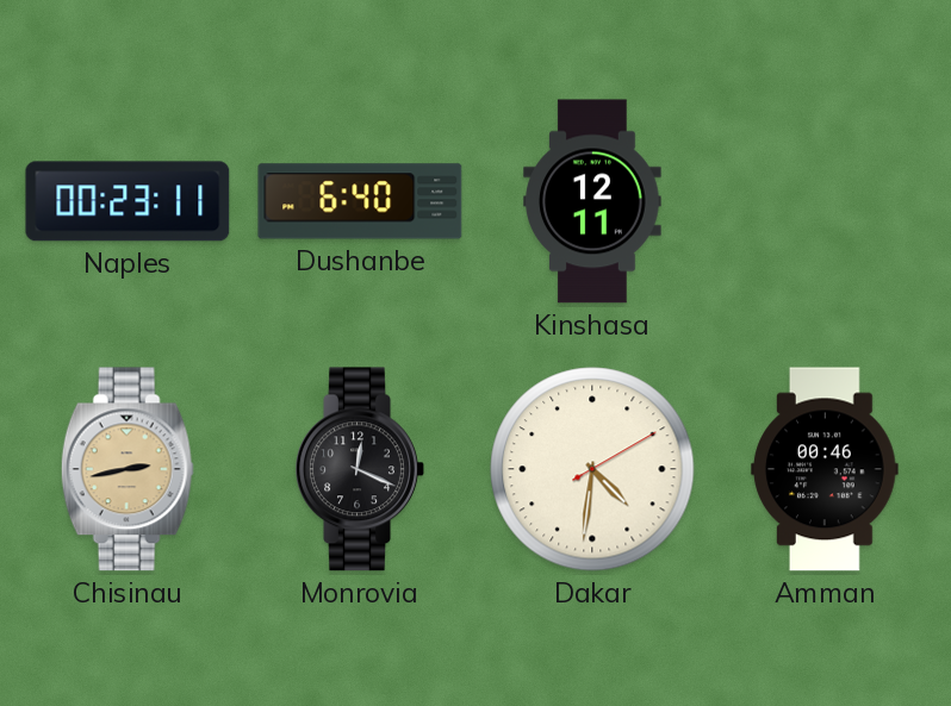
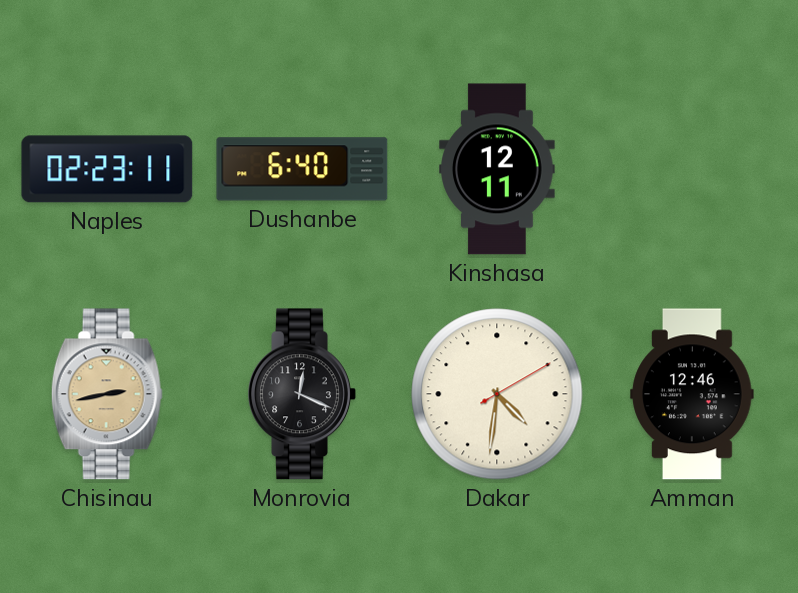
Naples: 00:23 -> 02:23 (107, 169)
Amman: 00:46 -> 12:46 (692, 394)
